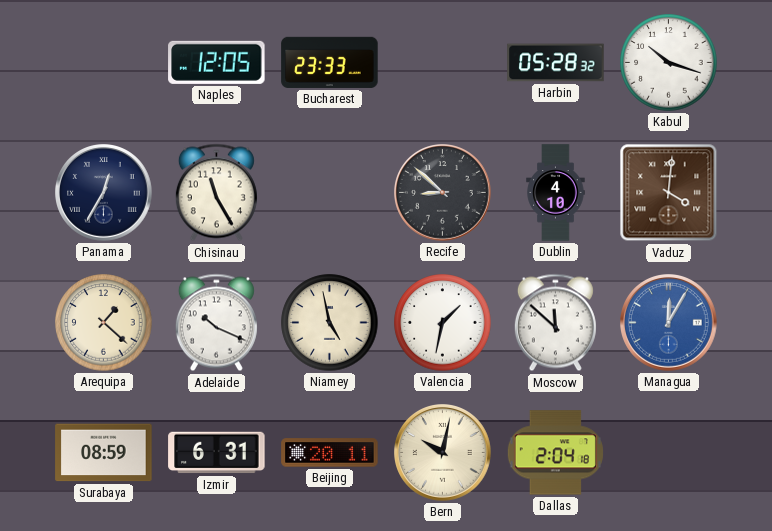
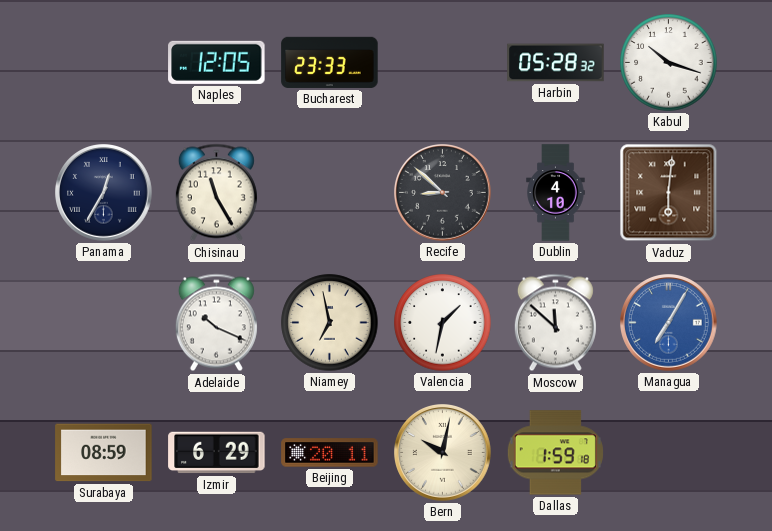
Vaduz: 4:01 -> 6:01 (669, 193)
Arequipa: 1:22 -> none (104, 323)
Niamey: 4:58 -> 6:58 (330, 323)
Managua: 12:05 -> 7:05 (669, 323)
Izmir: 6:31 -> 6:29 (217, 453)
Dallas: 2:04 -> 1:59 (555, 453)
